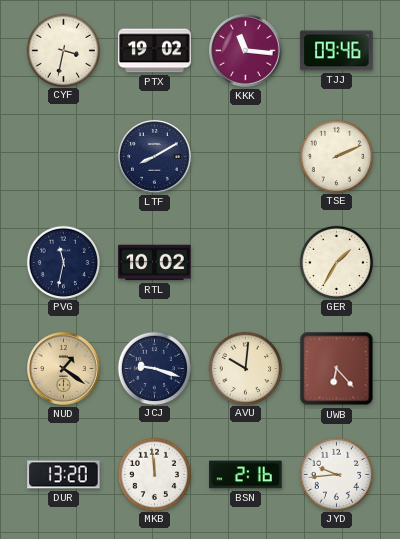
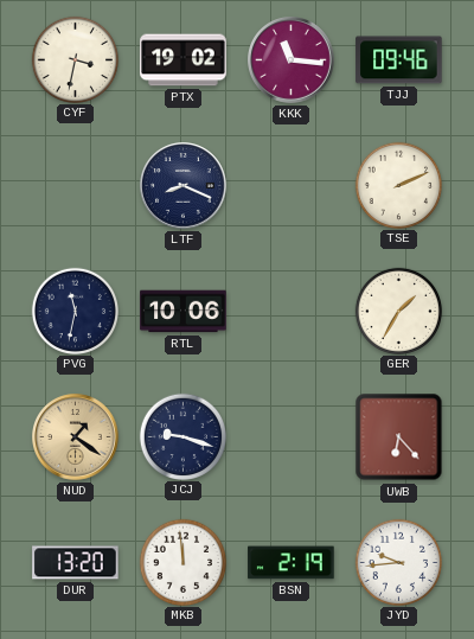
LTF: 8:10 -> 8:19 (184, 186)
RTL: 10:02 -> 10:06 (184, 312)
AVU: 10:01 -> none (245, 368)
BSN: 2:16 -> 2:19 (292, 563)
